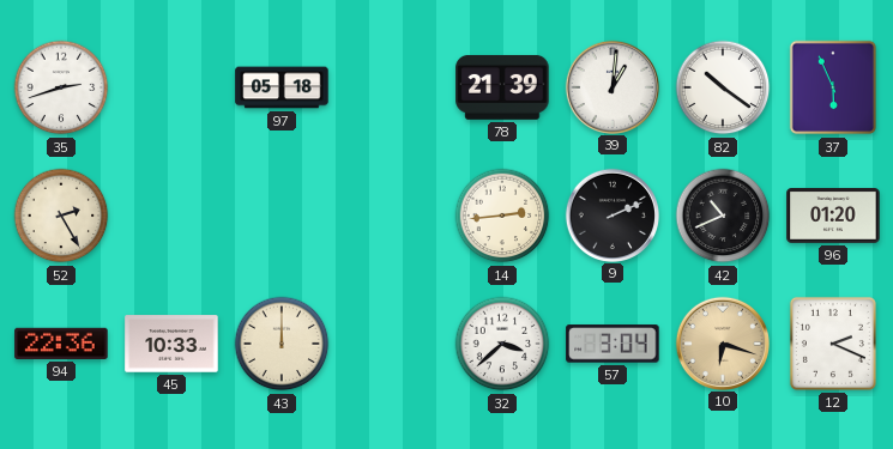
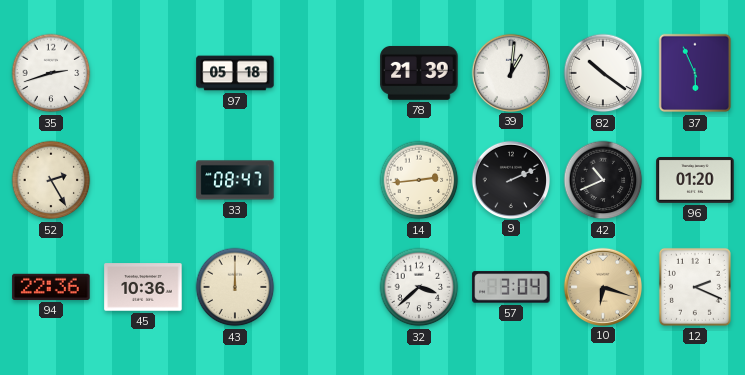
33: none -> 08:47 (235, 180)
45: 10:33 -> 10:36 (143, 287)
